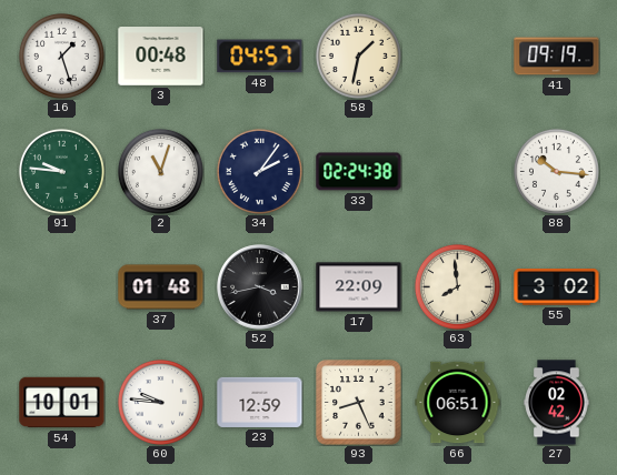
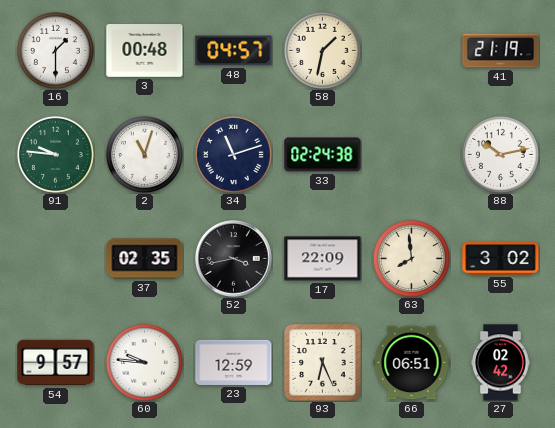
16: 1:27 -> 1:30 (55, 50)
41: 09:19 -> 21:19 (501, 51)
34: 2:06 -> 11:12 (233, 154)
88: 10:16 -> 10:13 (500, 154)
37: 01:48 -> 02:35 (145, 259)
54: 10:01 -> 9:57 (56, 363)
93: 8:26 -> 6:26 (323, 363)
